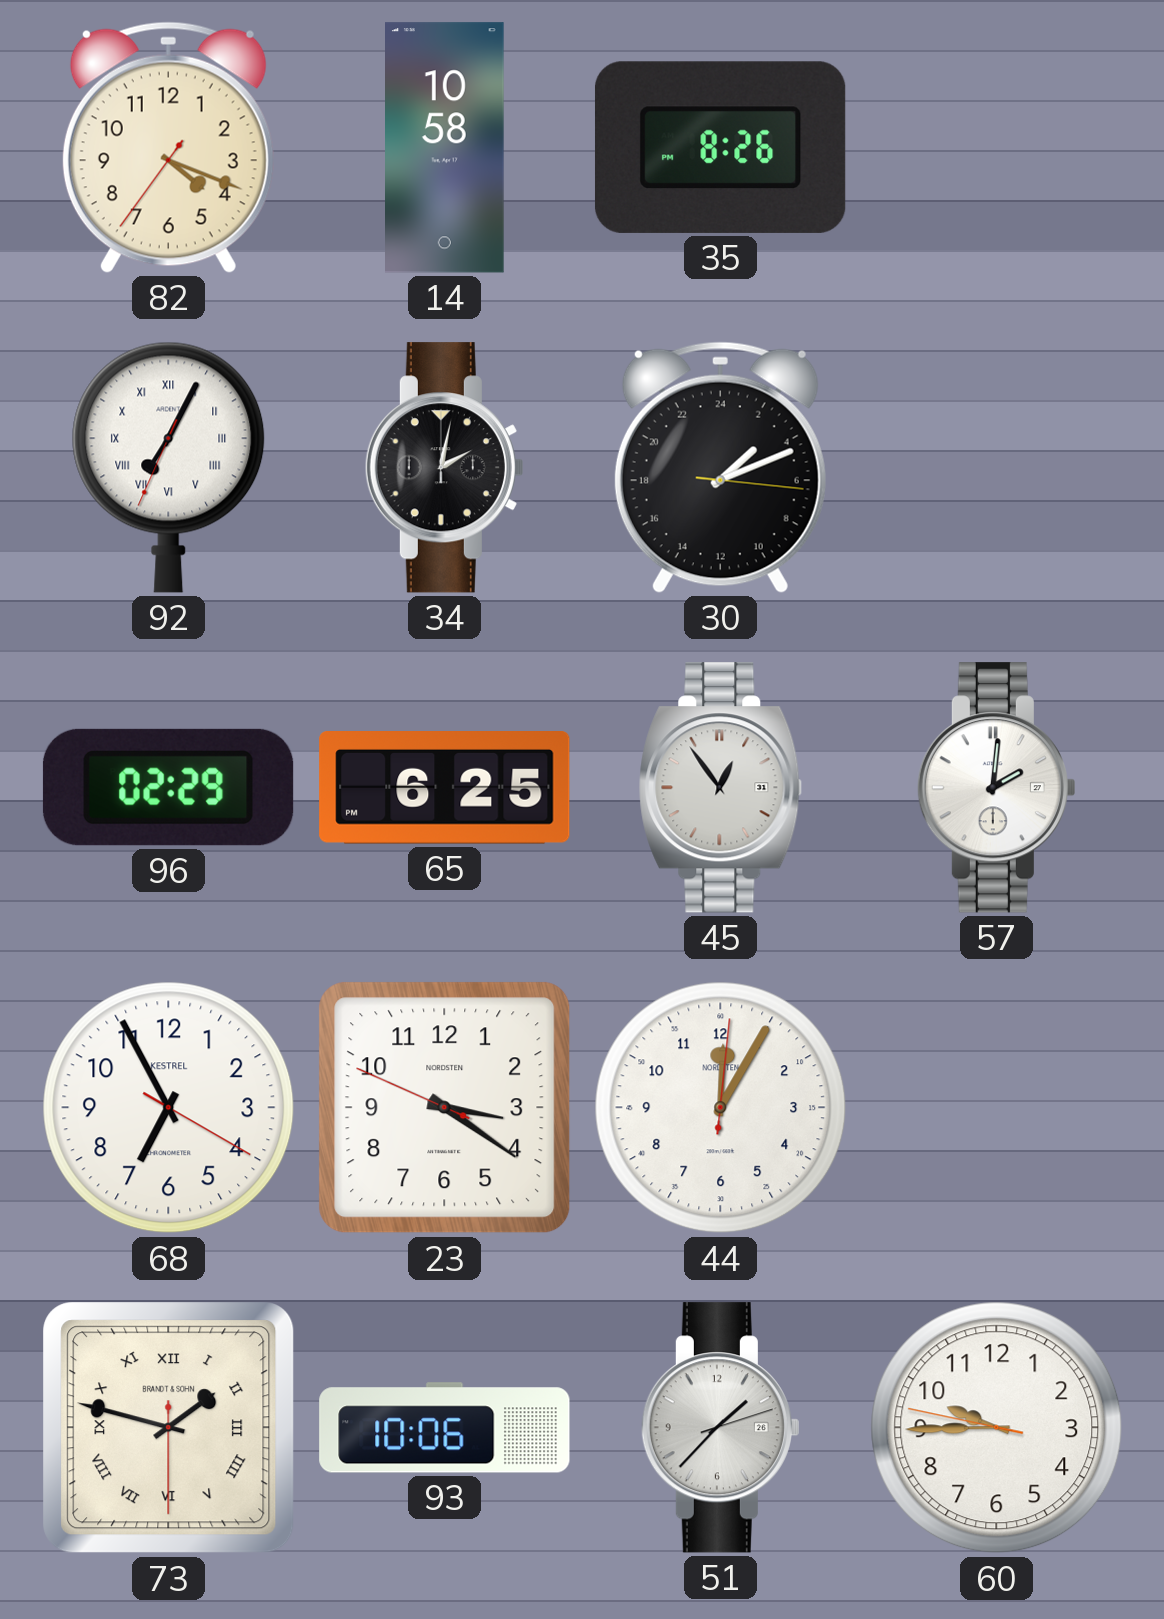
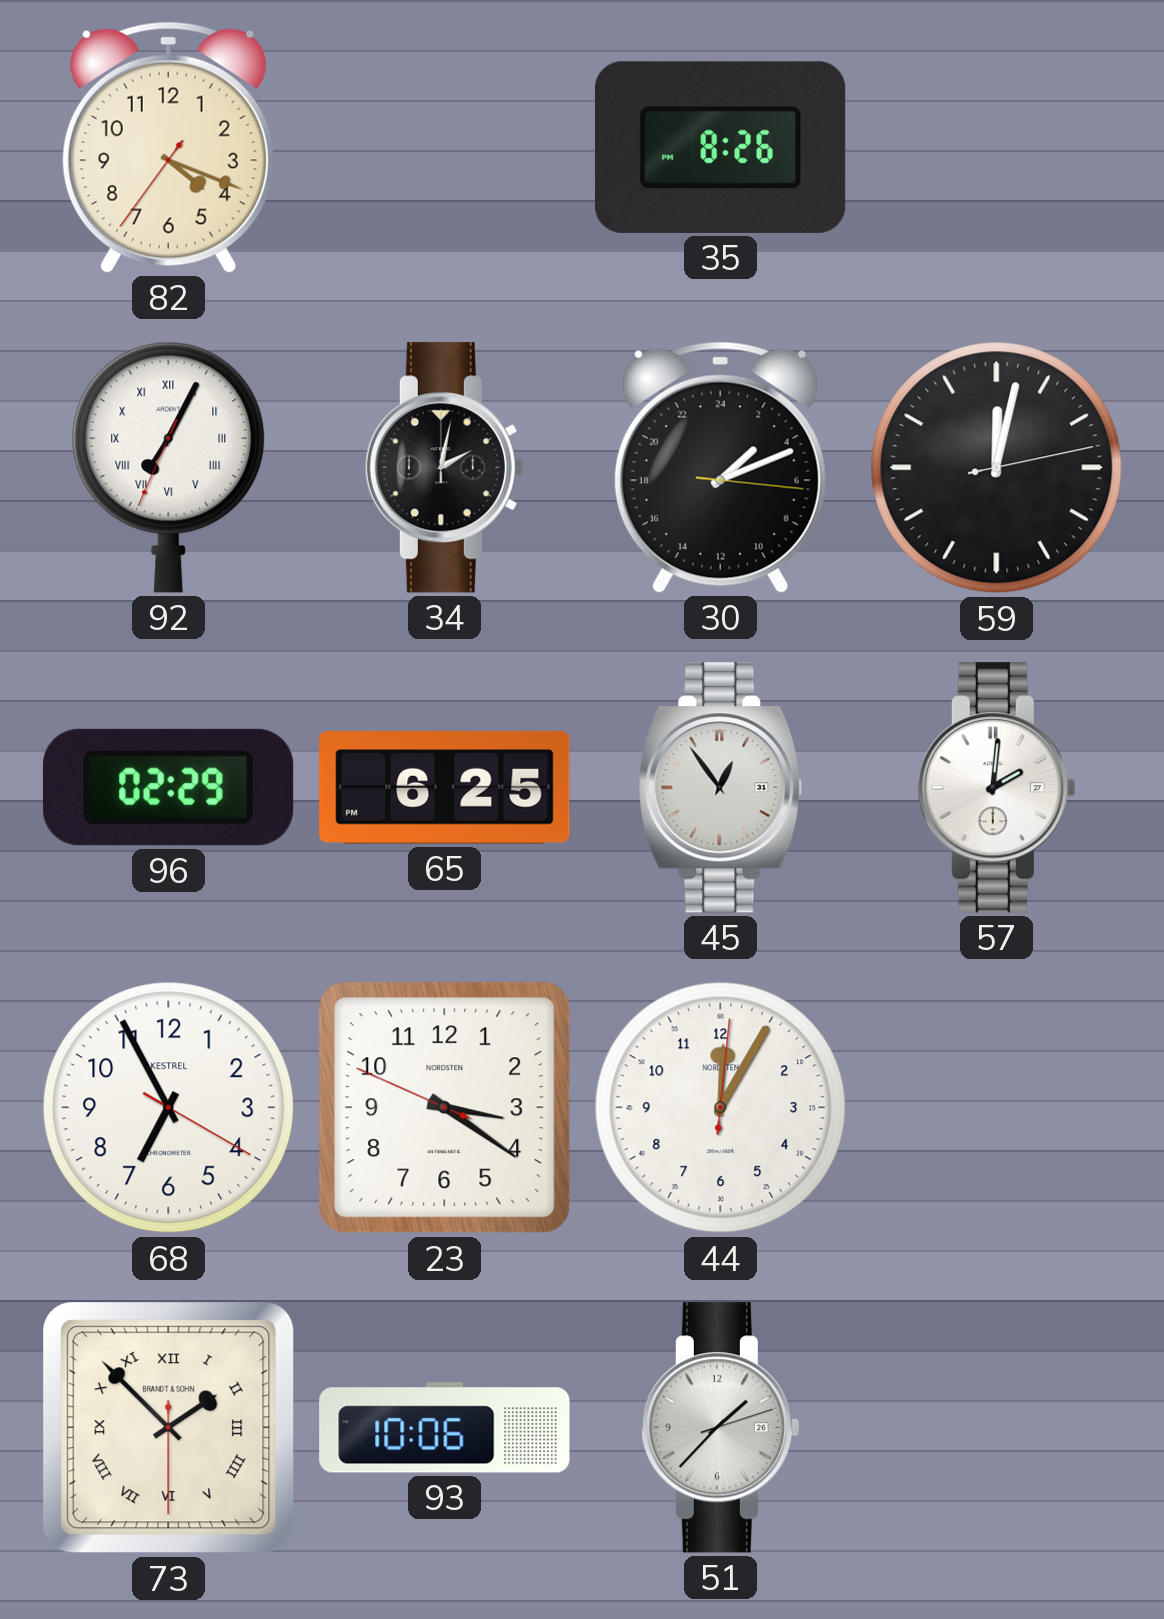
14: 10:58 -> none (445, 148)
59: none -> 12:02 (997, 468)
73: 1:47 -> 1:52 (169, 1428)
60: 9:44 -> none (997, 1428)
